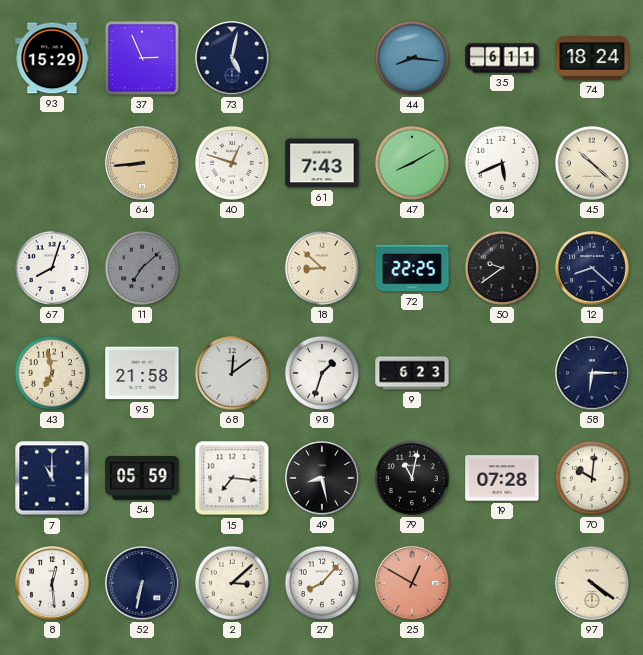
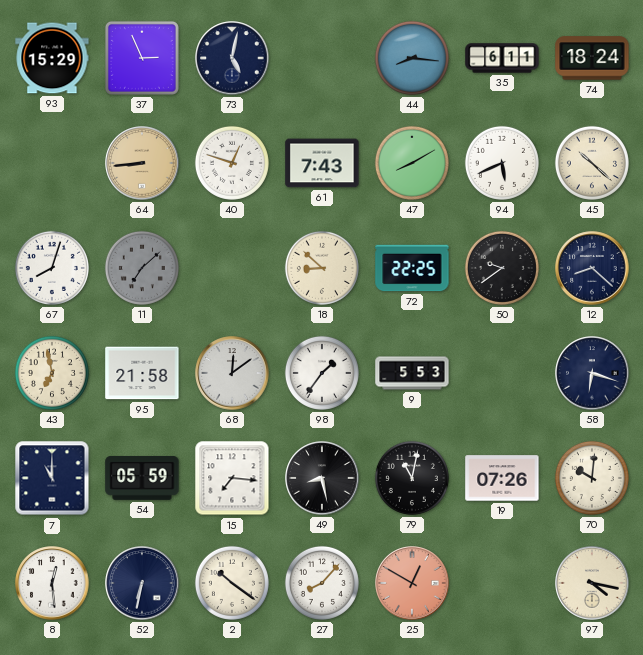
98: 1:33 -> 1:36 (322, 373)
9: 6:23 -> 5:53 (412, 373)
58: 6:15 -> 6:18 (592, 373)
19: 07:28 -> 07:26 (502, 478)
2: 3:08 -> 10:21 (232, 583)
97: 4:21 -> 4:17 (592, 583)
